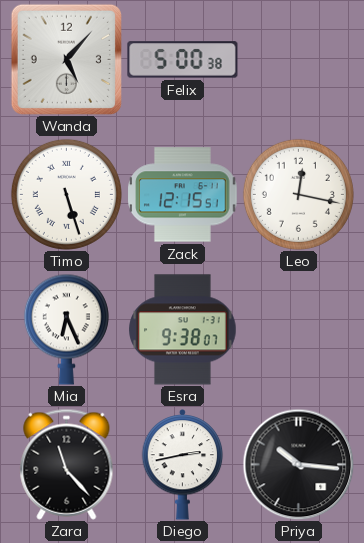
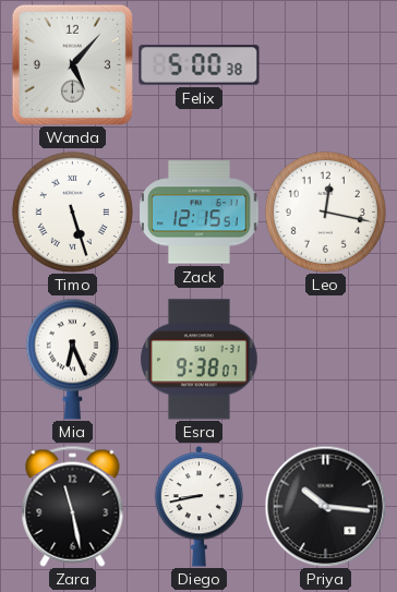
Zara: 11:23 -> 11:28 (73, 506)
Diego: 2:43 -> 8:43 (200, 507)
